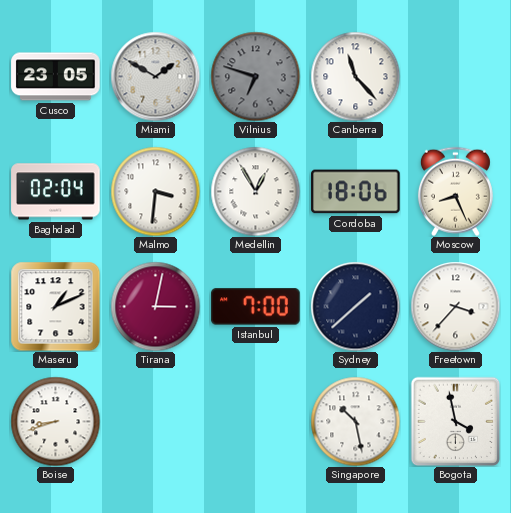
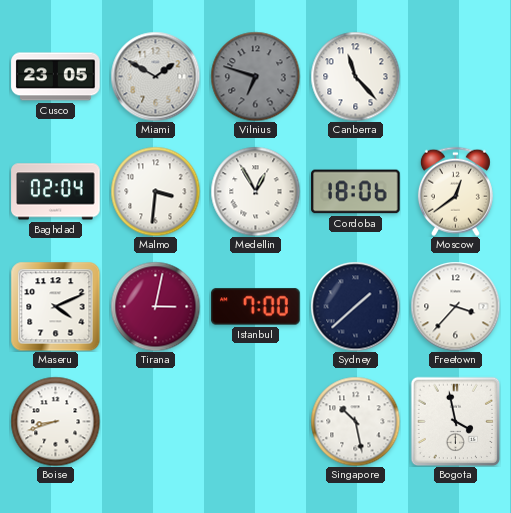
Moscow: 8:26 -> 12:39 (455, 191)
Maseru: 1:11 -> 4:11 (55, 306)
